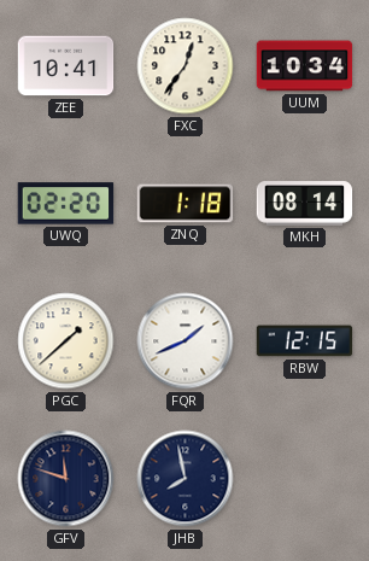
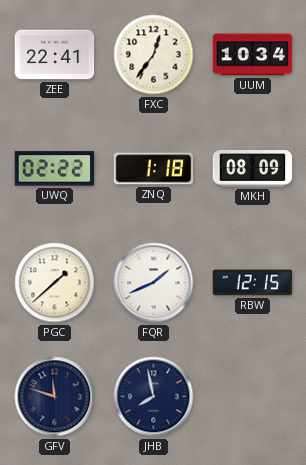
ZEE: 10:41 -> 22:41 (55, 55)
UWQ: 02:20 -> 02:22 (55, 169)
MKH: 08:14 -> 08:09 (253, 169)
